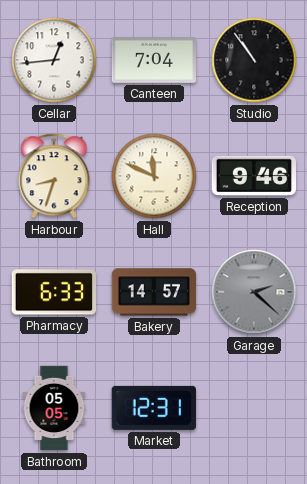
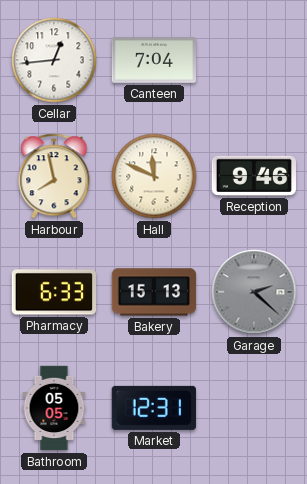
Studio: 10:54 -> none (254, 60)
Harbour: 8:33 -> 7:58 (54, 176)
Bakery: 14:57 -> 15:13 (154, 292)
